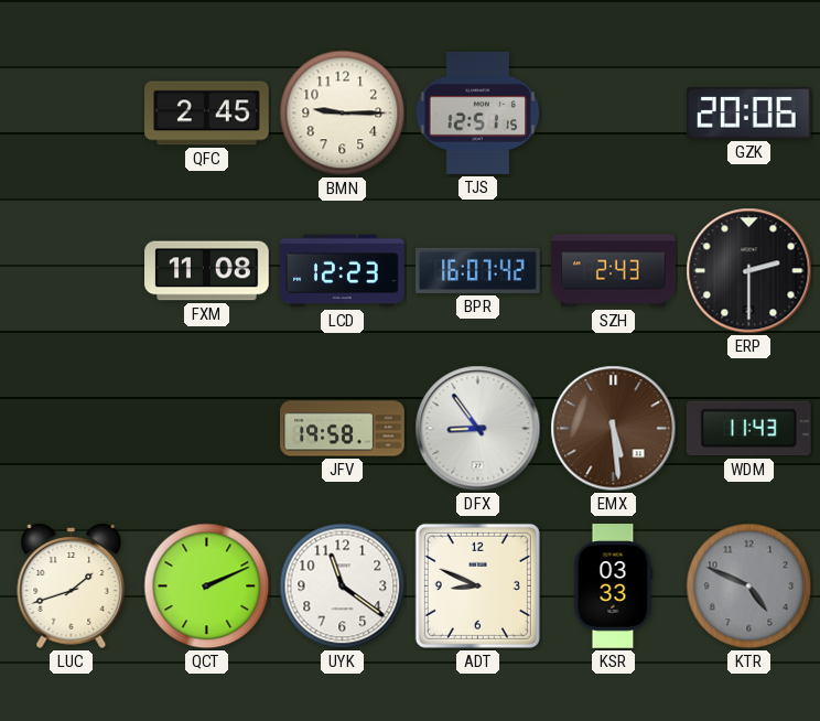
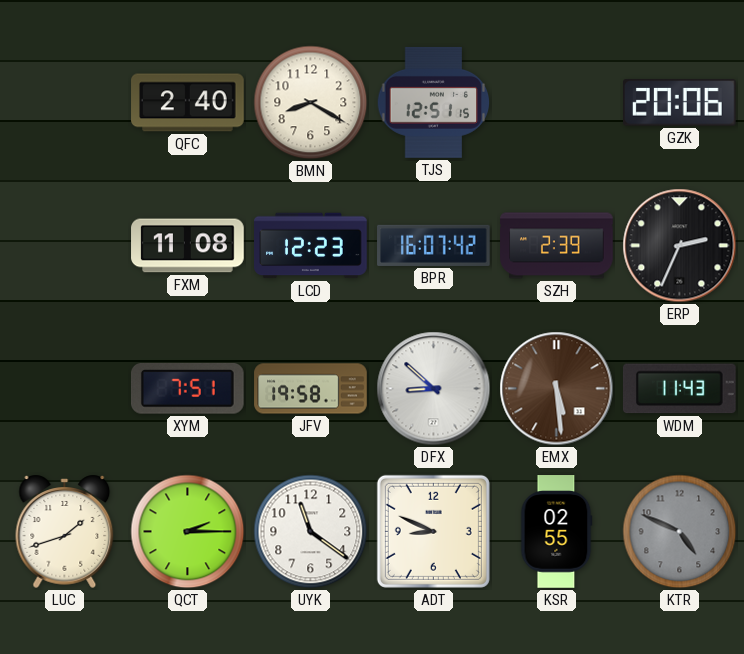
QFC: 2:45 -> 2:40 (188, 103)
BMN: 9:15 -> 8:20 (311, 103)
SZH: 2:43 -> 2:39 (557, 246)
ERP: 2:30 -> 2:34 (680, 246)
XYM: none -> 7:51 (187, 389)
DFX: 8:54 -> 8:52 (434, 389)
QCT: 2:11 -> 2:15 (188, 532)
KSR: 03:33 -> 02:55 (556, 532)
